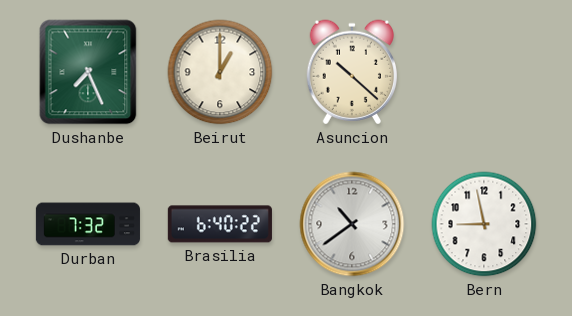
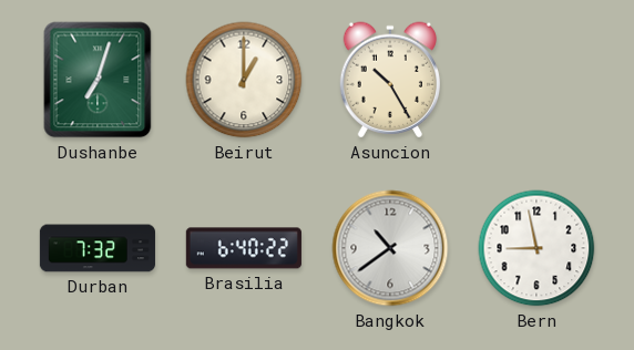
Dushanbe: 7:26 -> 7:03 (98, 80)
Asuncion: 10:22 -> 10:25 (390, 80)
